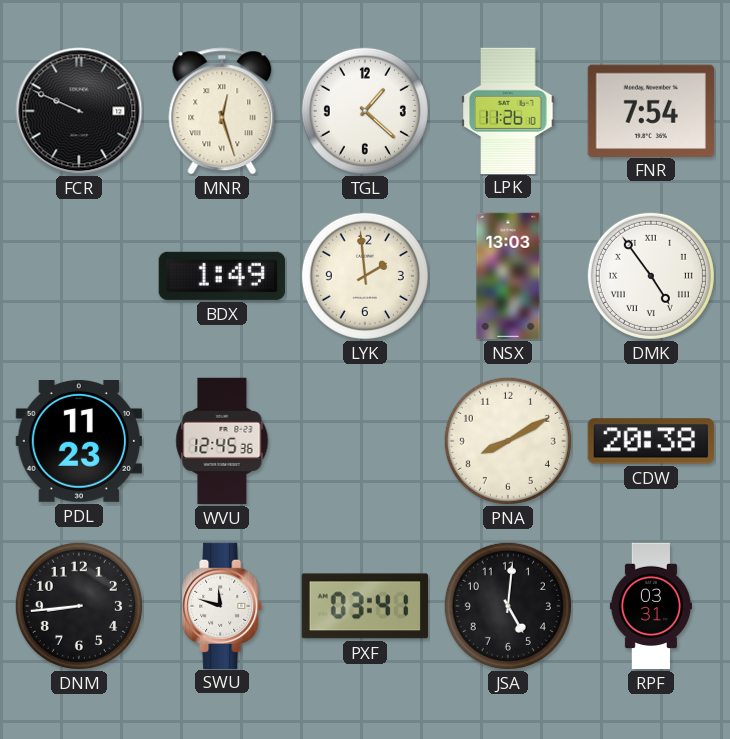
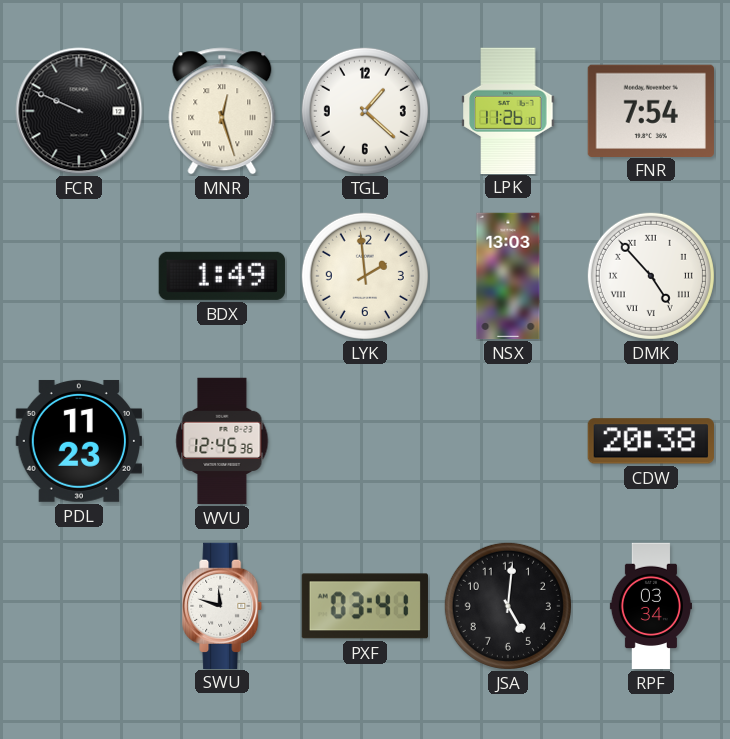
DMK: 4:54 -> 4:53 (651, 276)
PNA: 8:10 -> none (508, 441)
DNM: 8:44 -> none (79, 606)
RPF: 03:31 -> 03:34 (650, 606)
